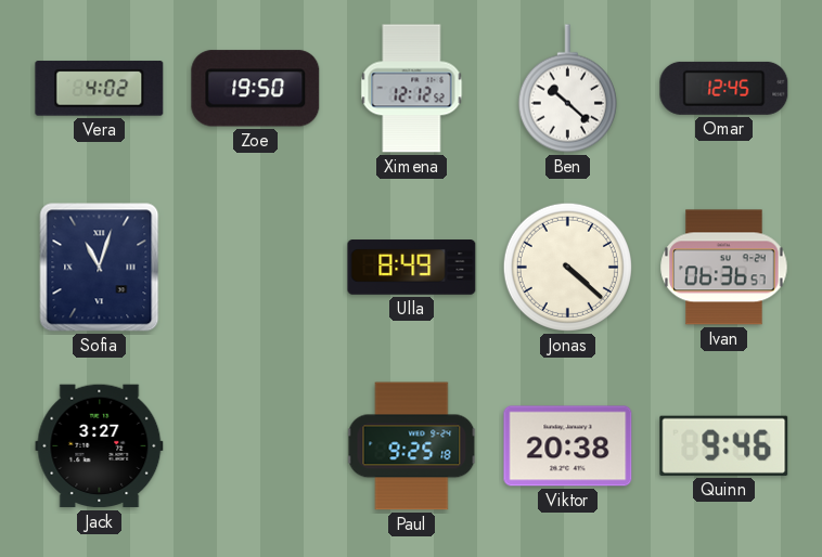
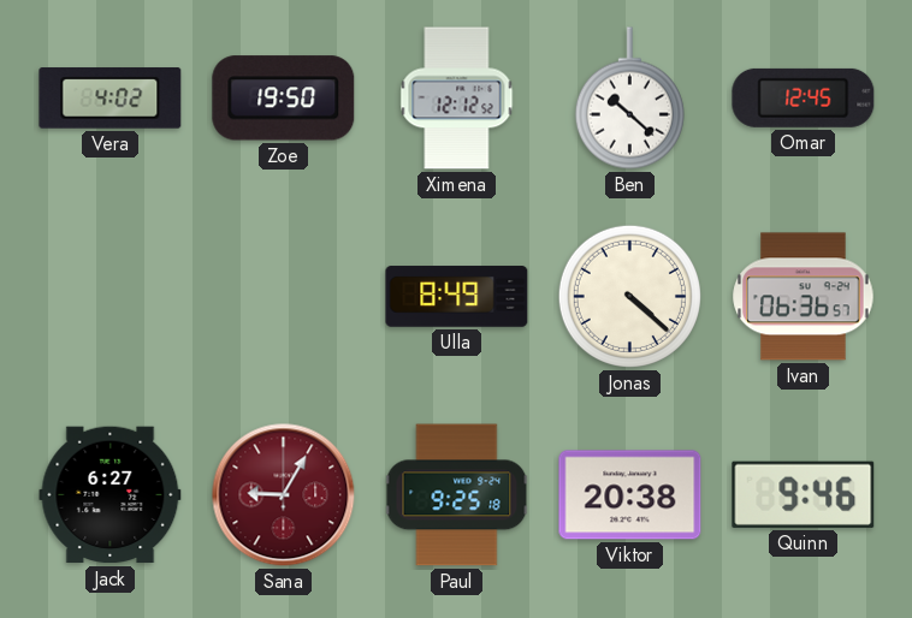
Sofia: 11:03 -> none (100, 268)
Jack: 3:27 -> 6:27 (111, 495)
Sana: none -> 9:05 (284, 495)
